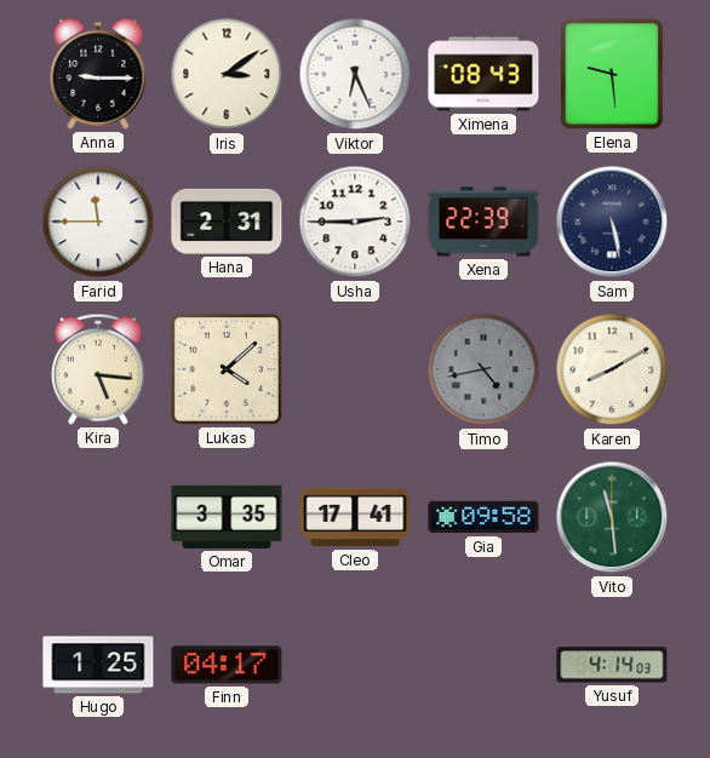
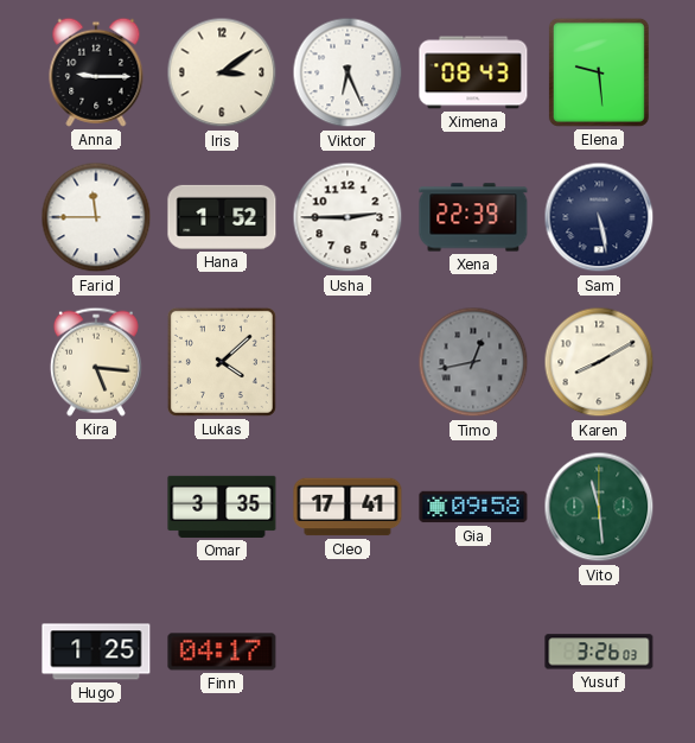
Hana: 2:31 -> 1:52 (222, 217)
Timo: 4:43 -> 12:43 (473, 362)
Yusuf: 4:14 -> 3:26 (599, 652)
